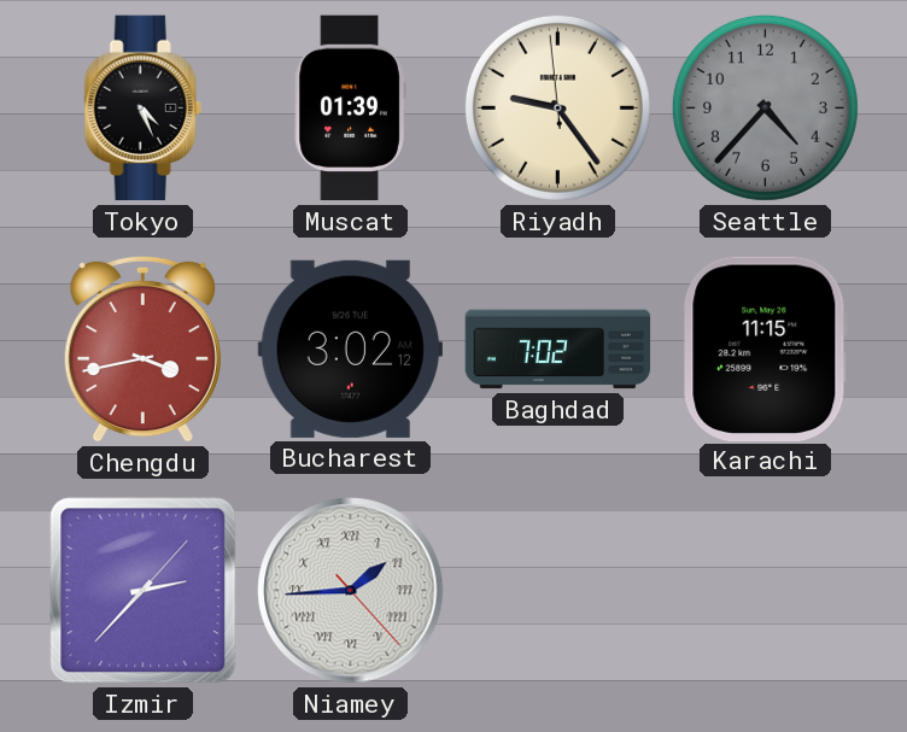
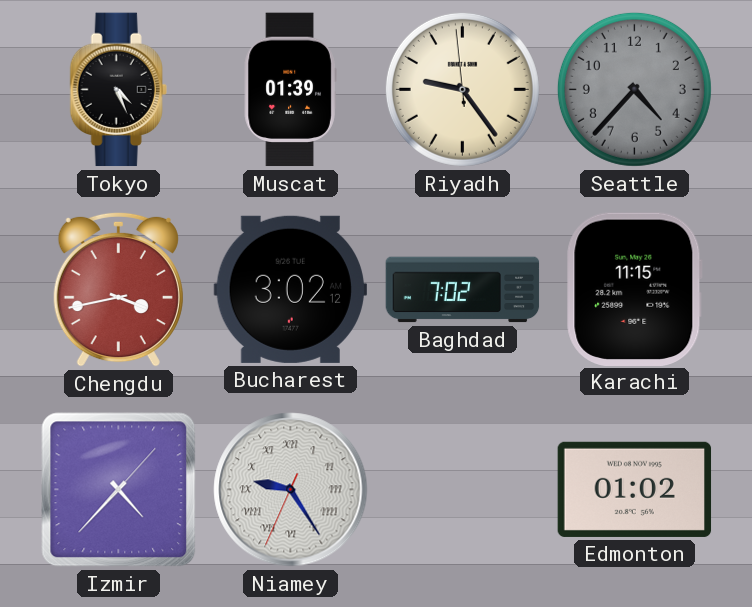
Izmir: 2:37 -> 4:37 (119, 490)
Niamey: 1:44 -> 9:24 (291, 490)
Edmonton: none -> 01:02 (635, 489)
